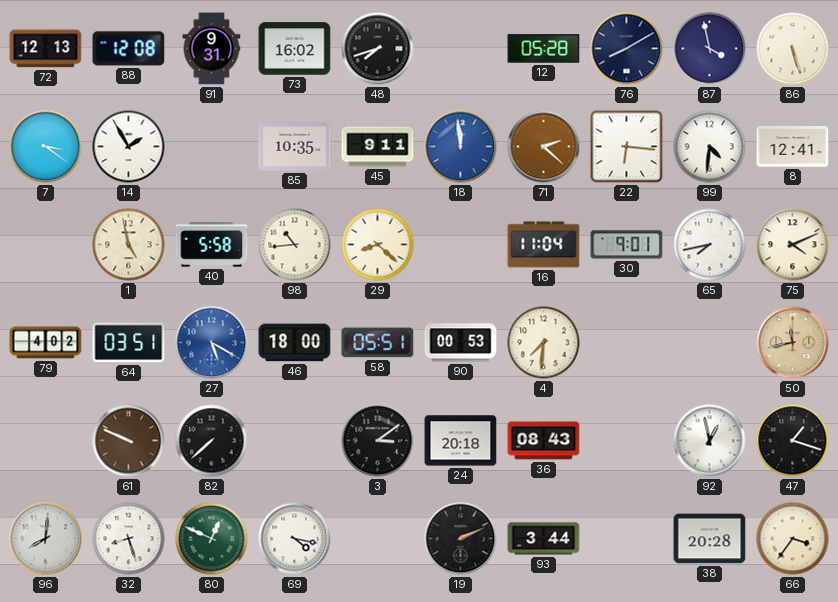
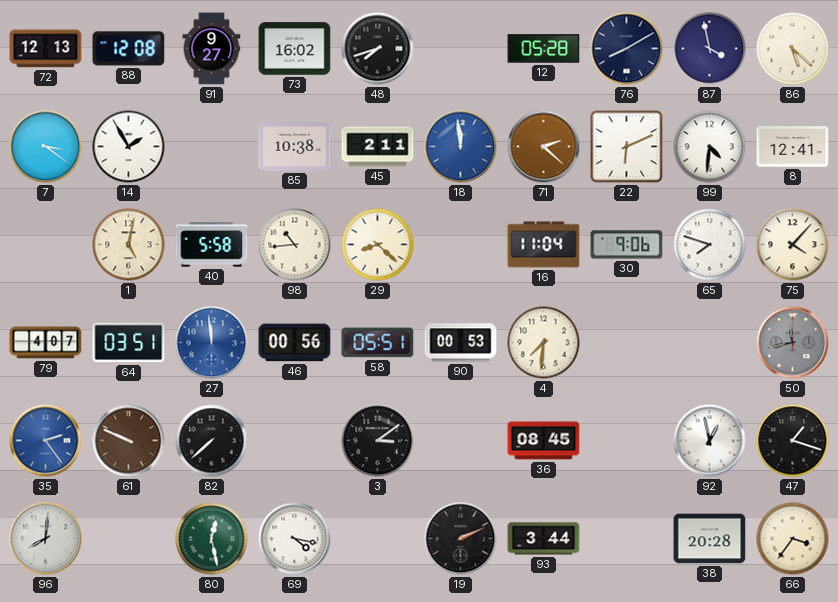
91: 9:31 -> 9:27 (212, 49)
86: 5:27 -> 5:22 (793, 49)
85: 10:35 -> 10:38 (295, 147)
45: 9:11 -> 2:11 (378, 147)
22: 6:16 -> 6:11 (627, 147)
1: 4:58 -> 5:02 (129, 245)
30: 9:01 -> 9:06 (627, 245)
65: 7:43 -> 7:48 (710, 245)
75: 4:11 -> 4:07 (793, 245)
79: 4:02 -> 4:07 (46, 343)
27: 5:20 -> 11:59 (212, 343)
46: 18:00 -> 00:56 (295, 343)
50 dial: champagne -> grey (793, 343)
35: none -> 2:24 (46, 441)
24: 20:18 -> none (461, 441)
36: 08:43 -> 08:45 (544, 441)
32: 8:27 -> none (129, 539)
80: 12:49 -> 12:28 (212, 539)
